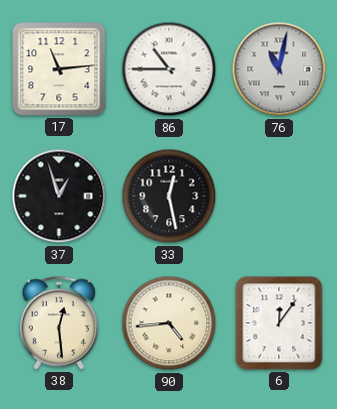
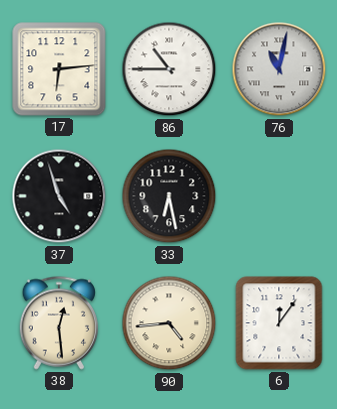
17: 11:14 -> 6:14 (59, 69)
37: 12:57 -> 4:57 (59, 196)
33: 12:28 -> 6:28 (169, 196)
